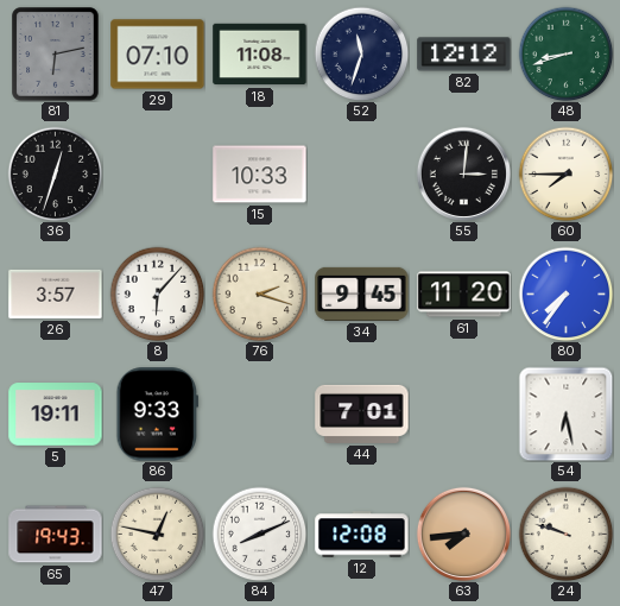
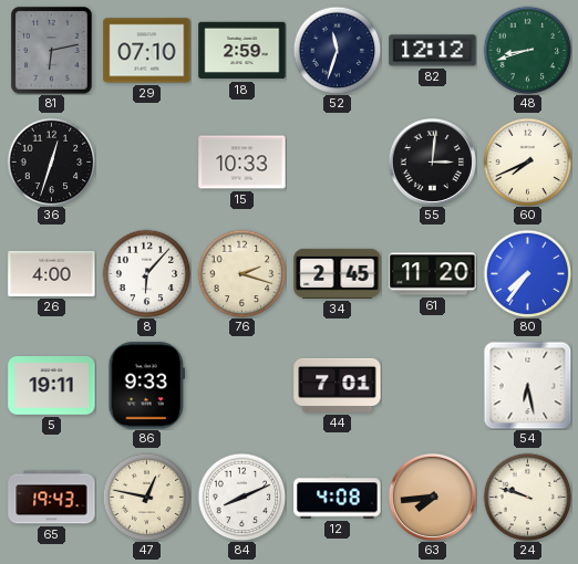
18: 11:08 -> 2:59 (242, 51)
60: 7:45 -> 7:41 (527, 161)
26: 3:57 -> 4:00 (52, 273)
34: 9:45 -> 2:45 (338, 273)
12: 12:08 -> 4:08 (338, 498)
